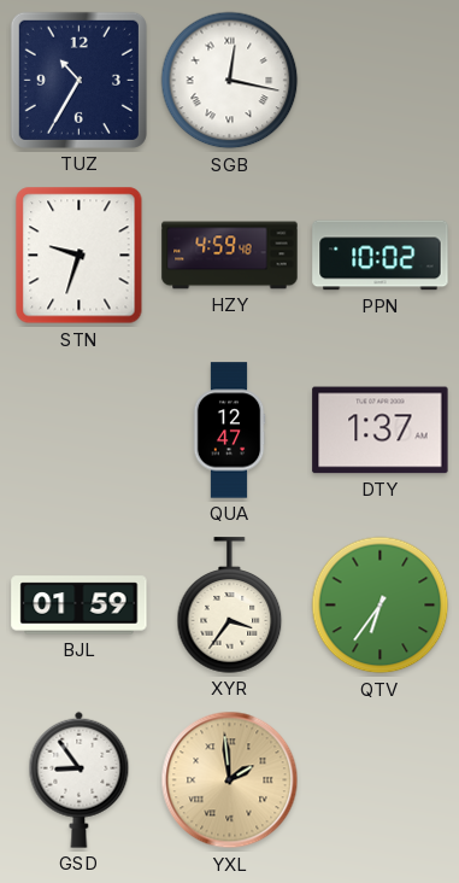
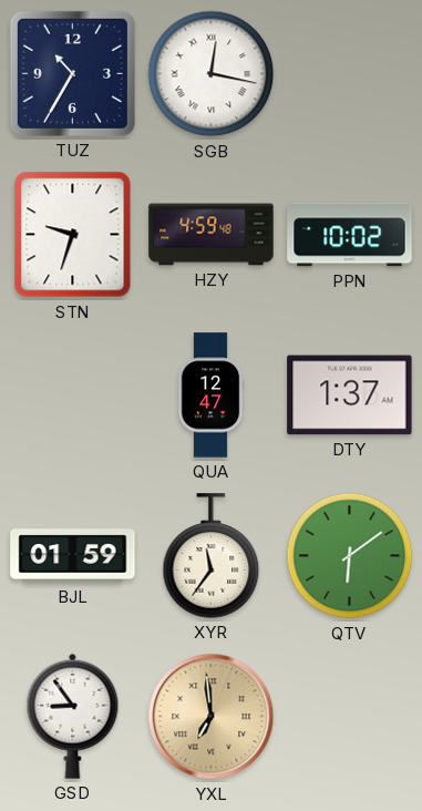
XYR: 3:36 -> 11:36 (212, 556)
QTV: 6:36 -> 6:09 (350, 556)
YXL: 1:59 -> 6:59 (212, 717)
